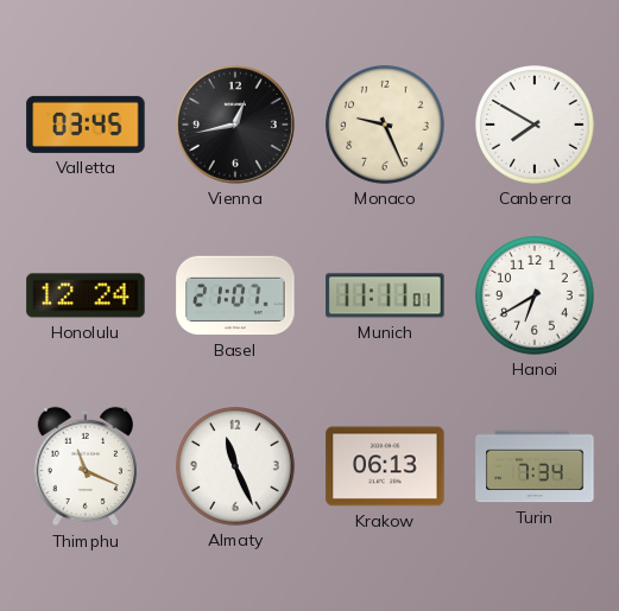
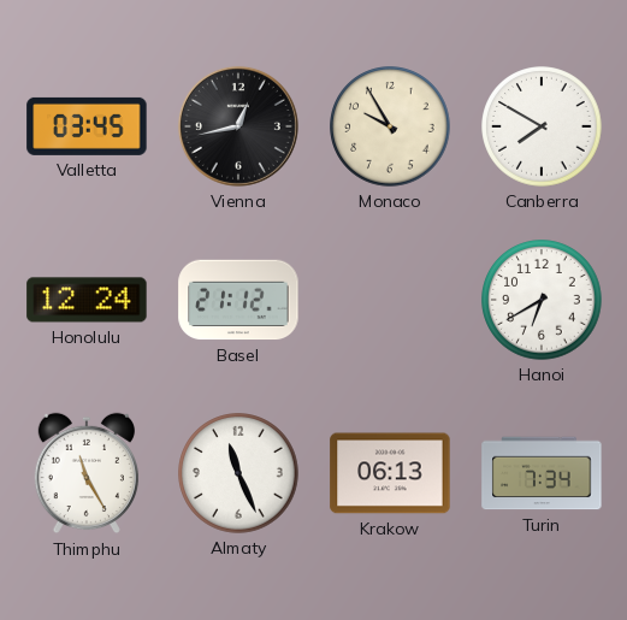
Monaco: 9:26 -> 9:55 (390, 126)
Basel: 21:07 -> 21:12 (238, 300)
Munich: 11:11 -> none (385, 295)
Thimphu: 11:19 -> 11:25 (87, 473)
